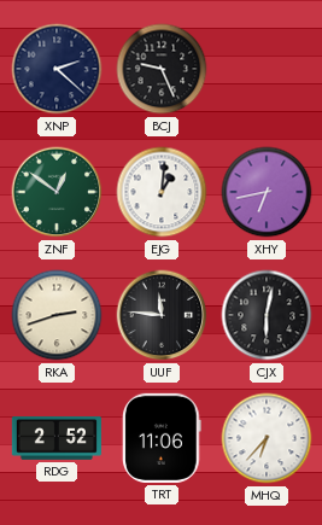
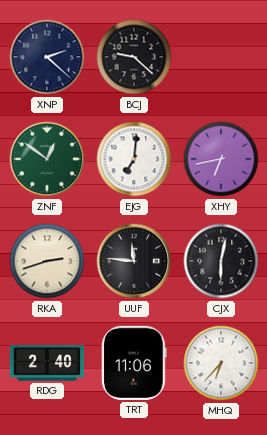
BCJ: 9:26 -> 9:22 (134, 57)
EJG: 1:01 -> 7:01 (134, 159)
RDG: 2:52 -> 2:40 (47, 363)
